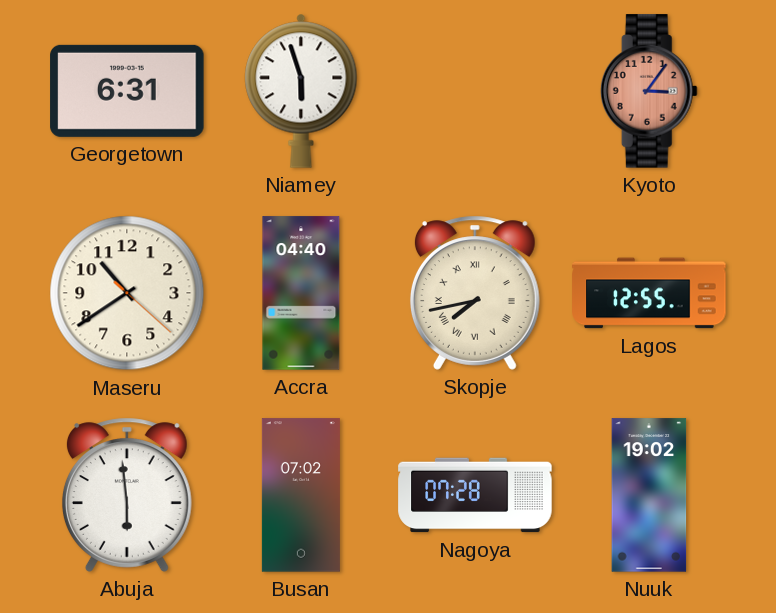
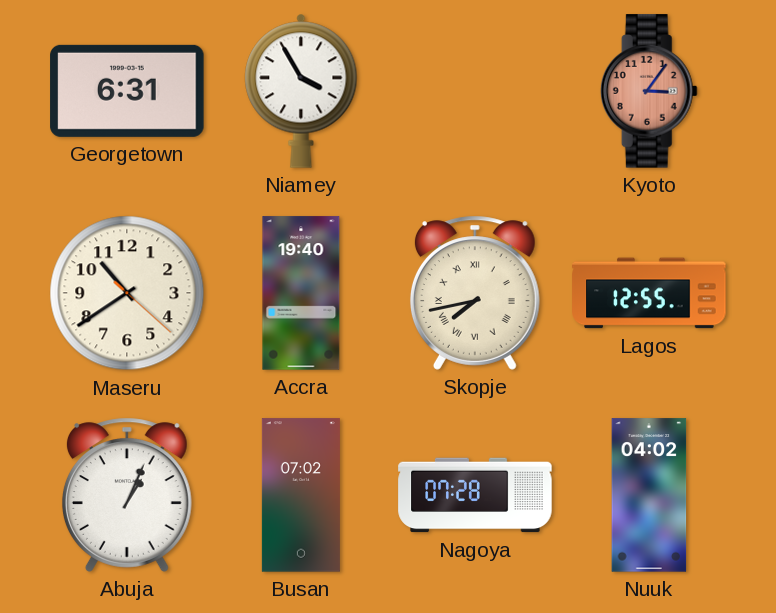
Niamey: 5:57 -> 3:55 (301, 91)
Accra: 04:40 -> 19:40 (301, 293)
Abuja: 5:59 -> 1:04 (127, 495)
Nuuk: 19:02 -> 04:02 (649, 495)
